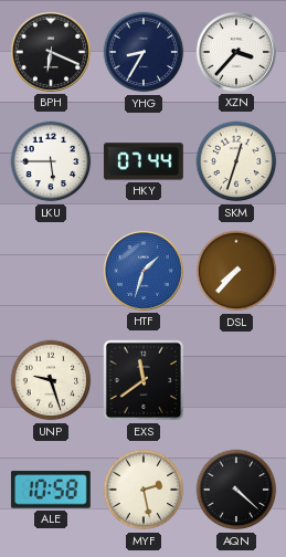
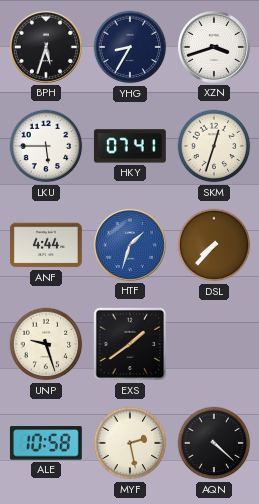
BPH: 6:19 -> 5:33 (46, 47)
XZN: 3:37 -> 3:42 (214, 47)
HKY: 07:44 -> 07:41 (130, 146)
ANF: none -> 4:44 (46, 245)
EXS: 11:39 -> 1:39 (130, 344)
